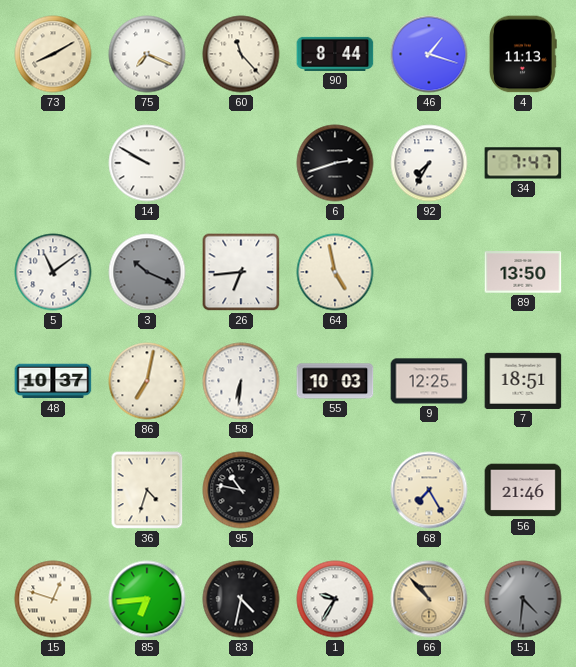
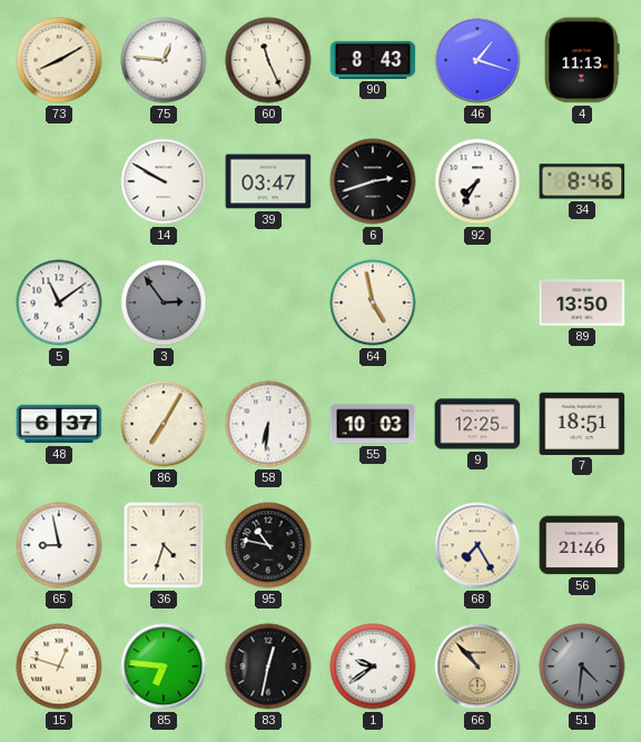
75: 7:19 -> 12:46 (164, 60)
60: 11:23 -> 11:26 (268, 60)
90: 8:44 -> 8:43 (373, 60)
39: none -> 03:47 (268, 181)
34: 7:47 -> 8:46 (582, 181)
3: 10:19 -> 2:54 (164, 303)
26: 6:44 -> none (241, 272)
48: 10:37 -> 6:37 (59, 424)
86: 7:02 -> 7:05 (164, 424)
65: none -> 8:58 (59, 545)
85: 6:44 -> 6:46 (164, 666)
83: 4:32 -> 12:32 (268, 666)
1: 9:35 -> 9:39 (373, 666)
